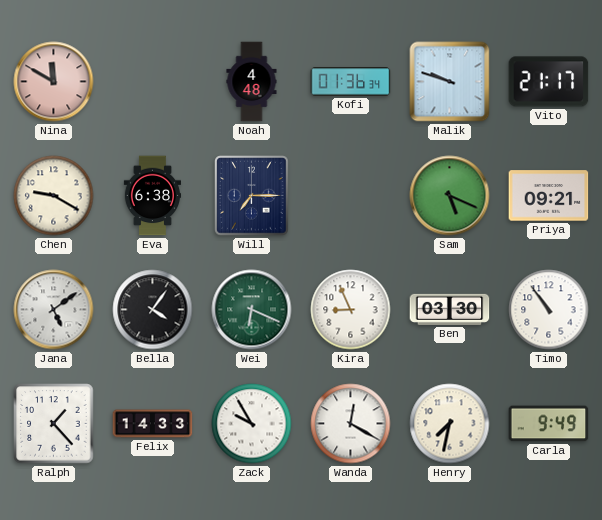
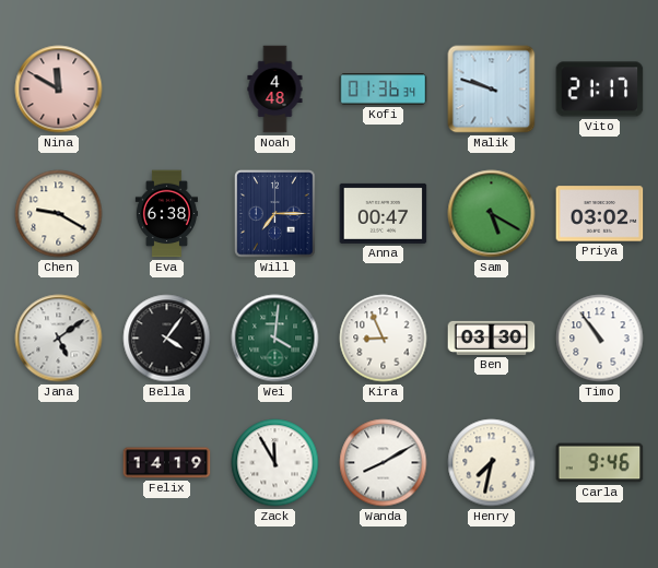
Anna: none -> 00:47 (384, 213)
Sam: 5:19 -> 5:20 (492, 214)
Priya: 09:21 -> 03:02 (600, 214)
Wei: 6:19 -> 4:01 (275, 339)
Ralph: 1:23 -> none (54, 424)
Felix: 14:33 -> 14:19 (167, 463)
Zack: 9:55 -> 11:55 (275, 463)
Wanda: 12:20 -> 8:10 (384, 463)
Carla: 9:49 -> 9:46 (600, 463)
